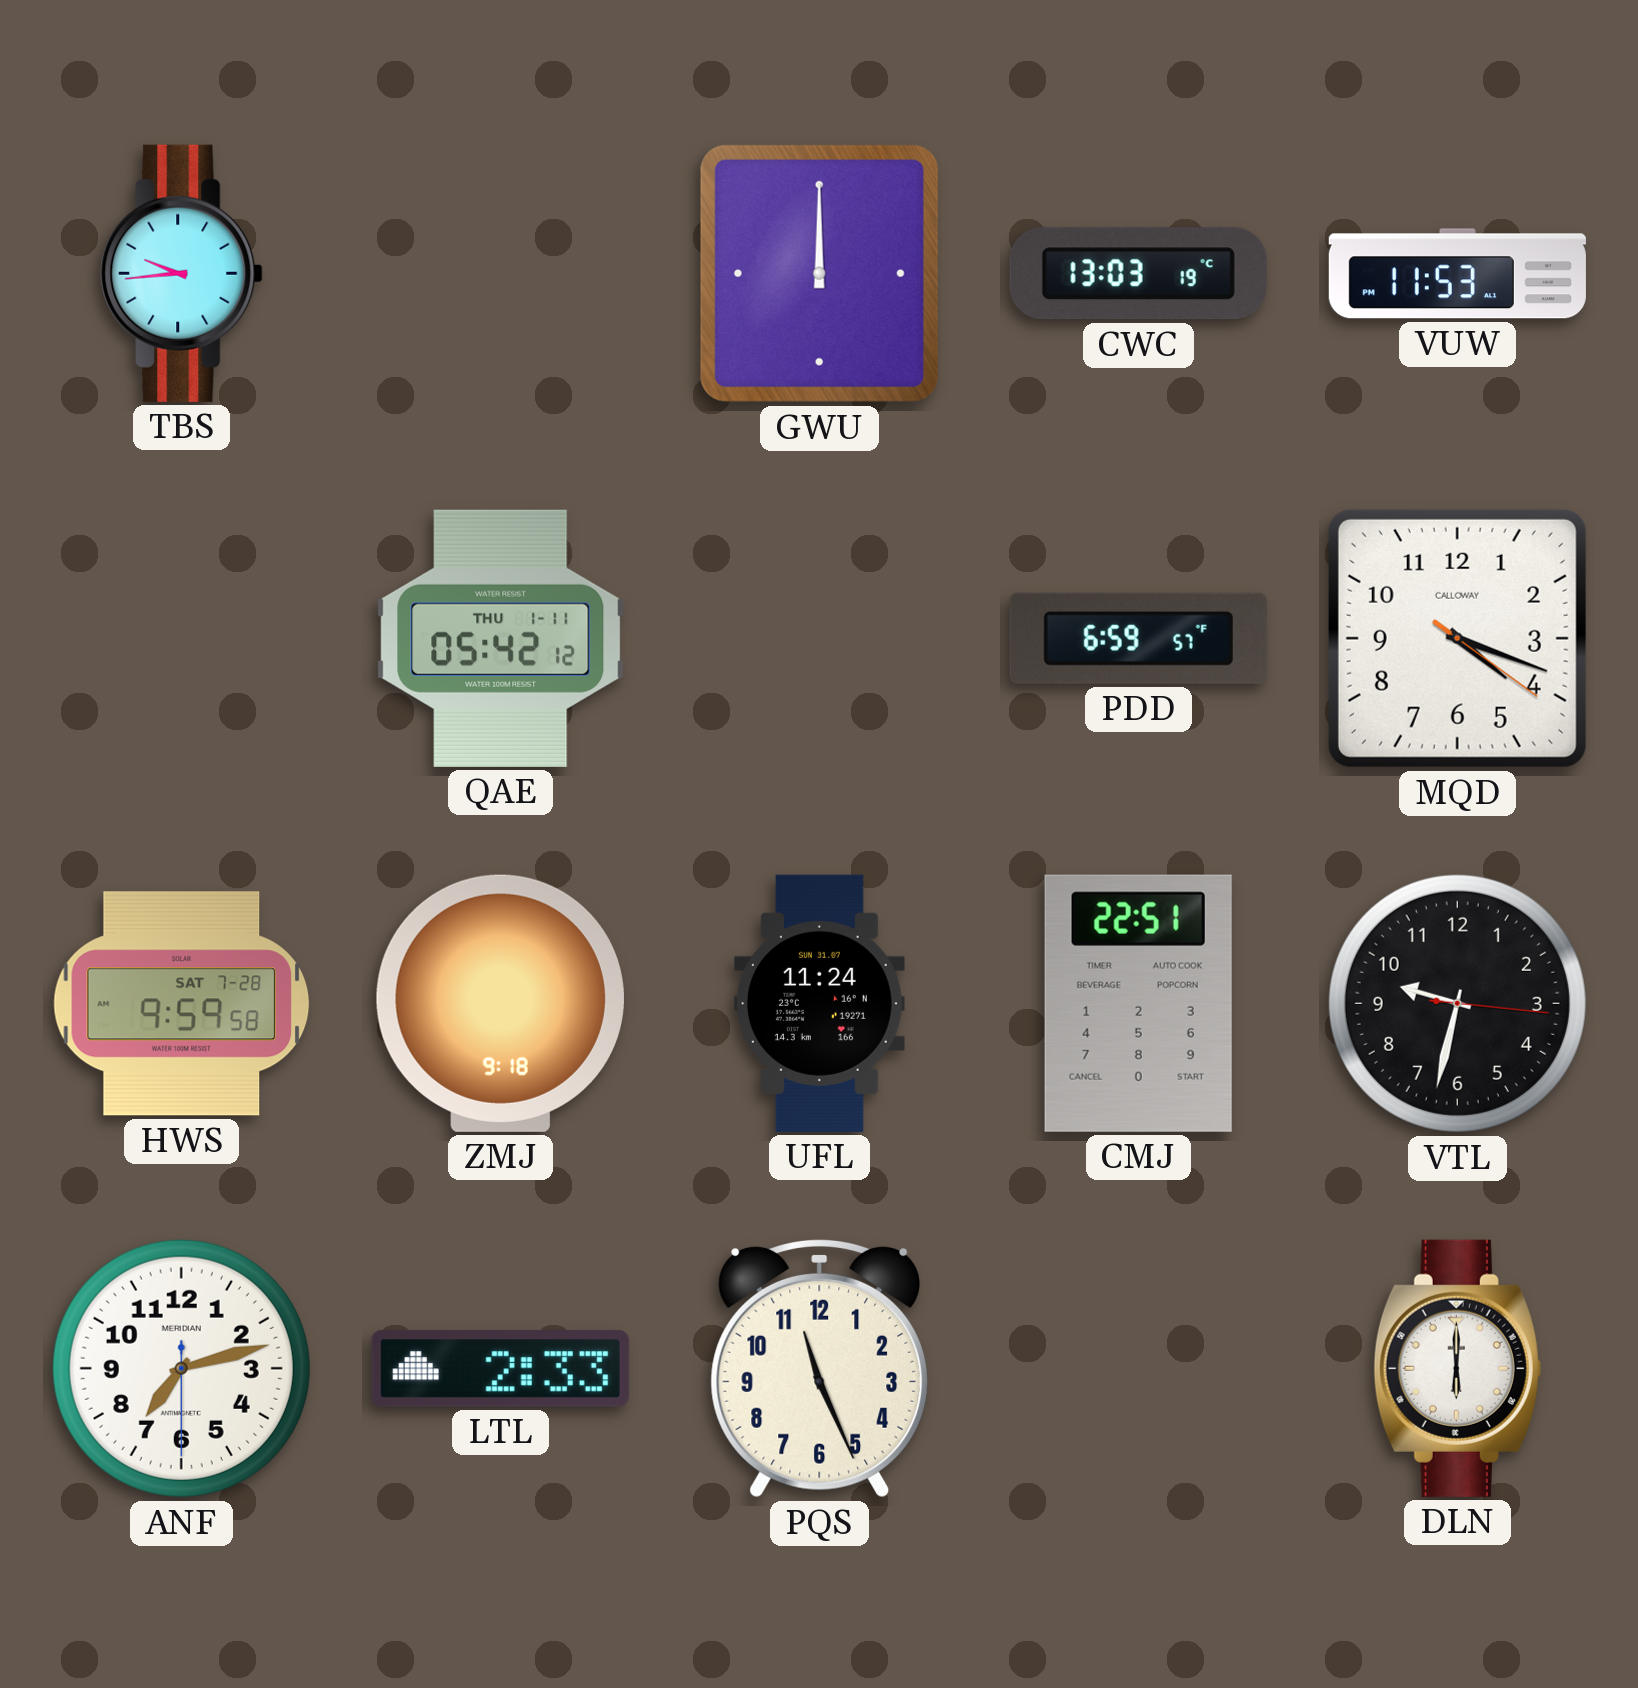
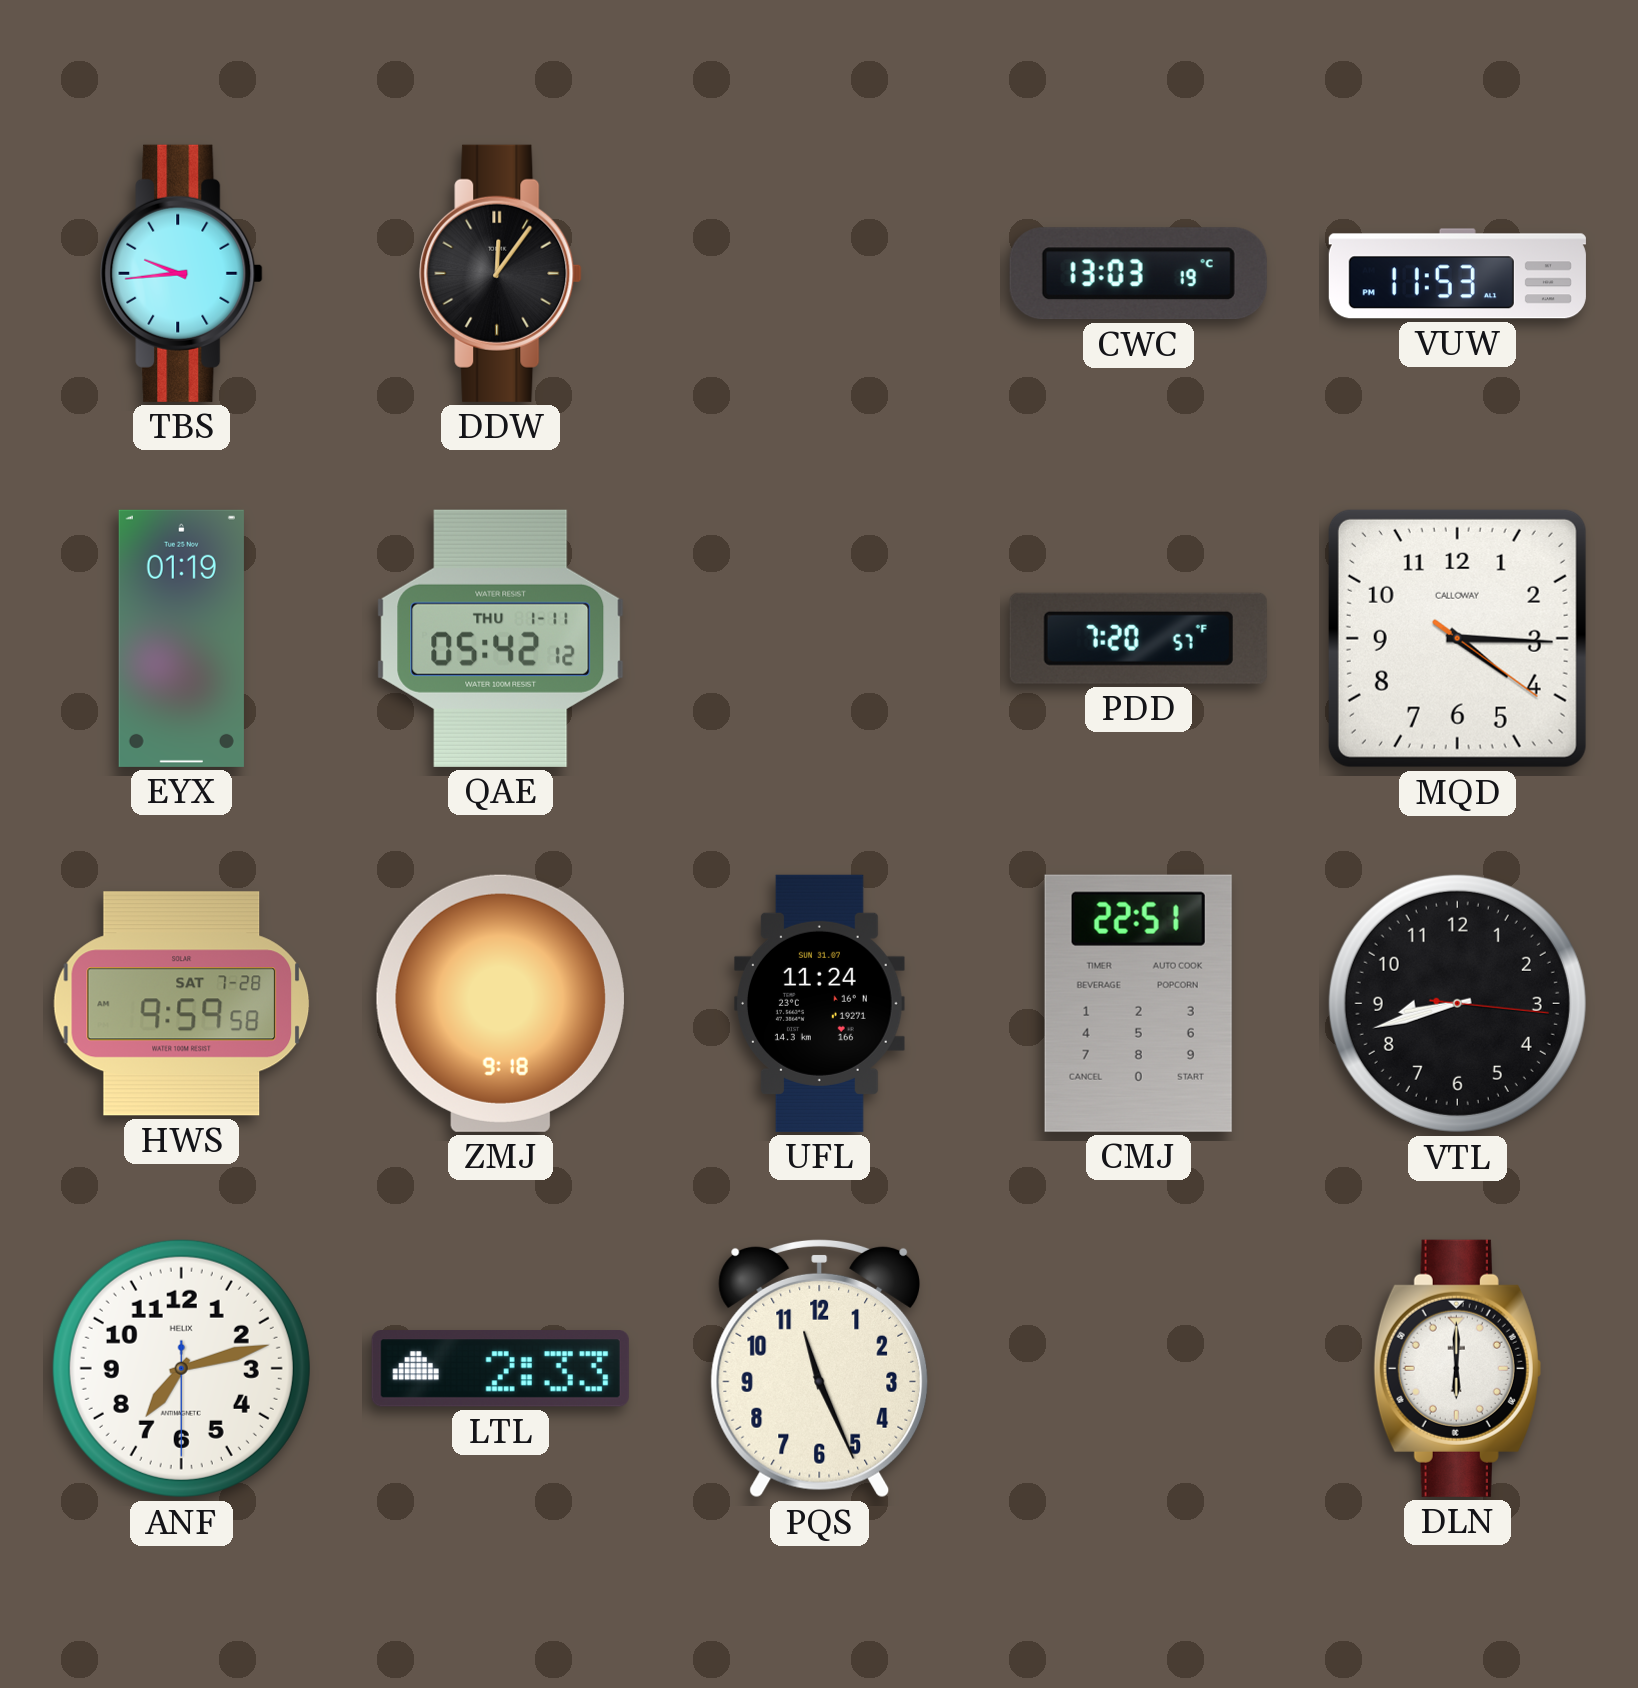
DDW: none -> 12:06 (501, 273)
GWU: 12:00 -> none (819, 273)
EYX: none -> 01:19 (181, 638)
PDD: 6:59 -> 7:20 (1138, 638)
MQD: 4:18 -> 4:15 (1457, 638)
VTL: 9:32 -> 8:42 (1457, 1003)
ANF brand: MERIDIAN -> HELIX (181, 1368)
